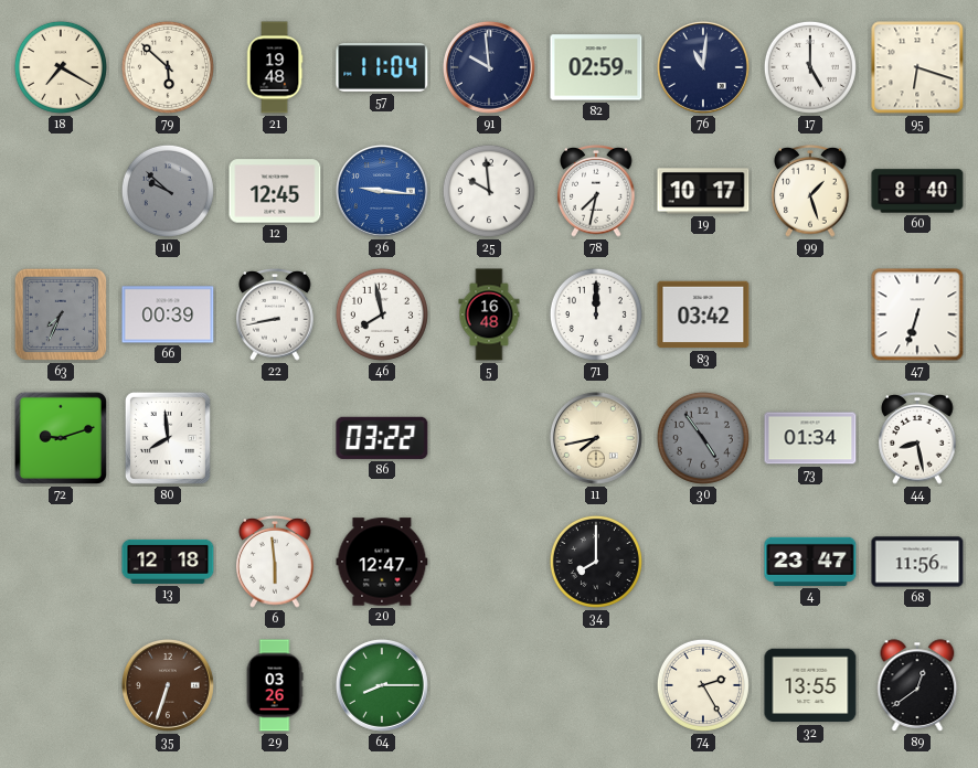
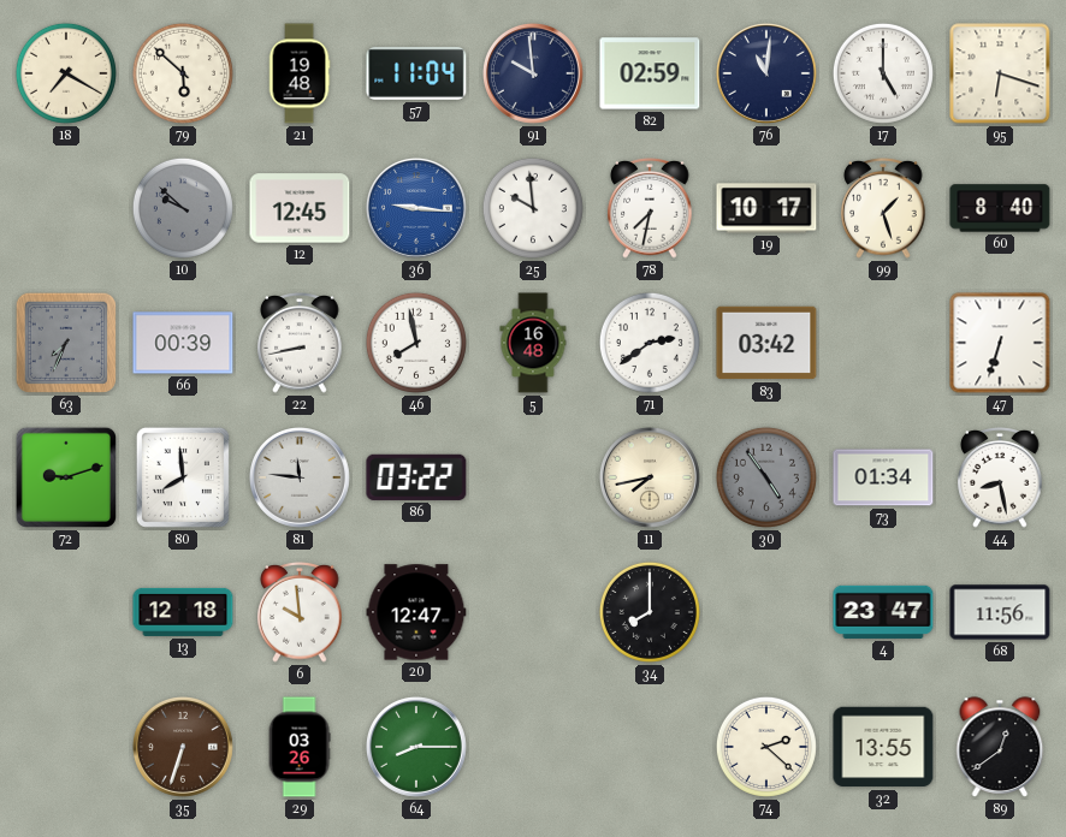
71: 12:00 -> 2:39 (650, 343)
81: none -> 11:46 (300, 477)
6: 5:59 -> 9:59 (300, 613)
74: 2:25 -> 2:22 (766, 747)
